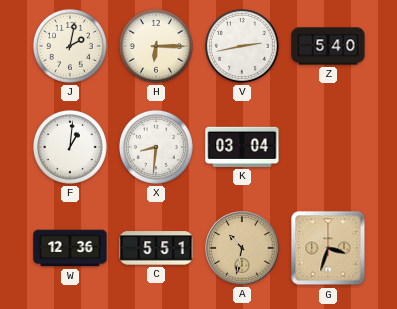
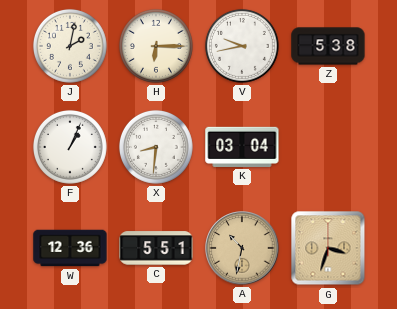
V: 2:43 -> 9:43 (242, 46)
Z: 5:40 -> 5:38 (328, 46)
F: 1:01 -> 1:04 (70, 147)
